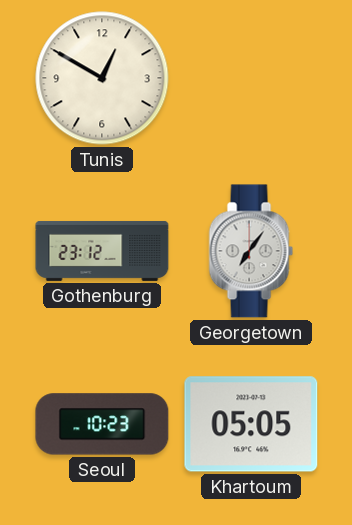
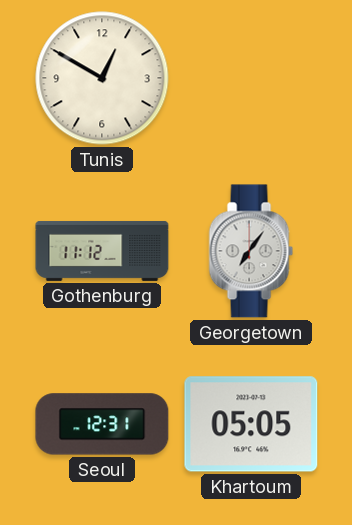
Gothenburg: 23:12 -> 11:12 (102, 251)
Seoul: 10:23 -> 12:31 (102, 424)
